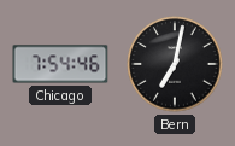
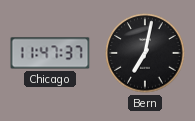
Chicago: 7:54 -> 11:47 (50, 53)
